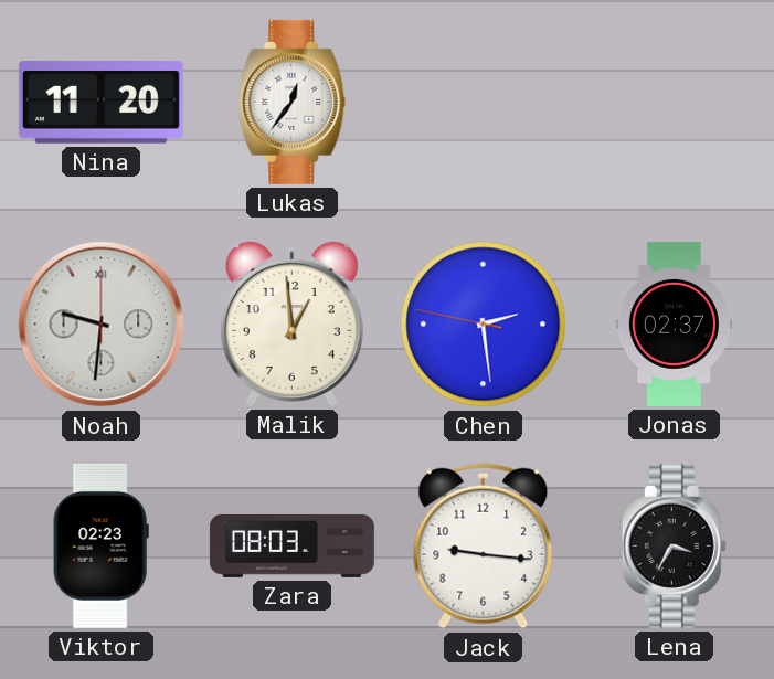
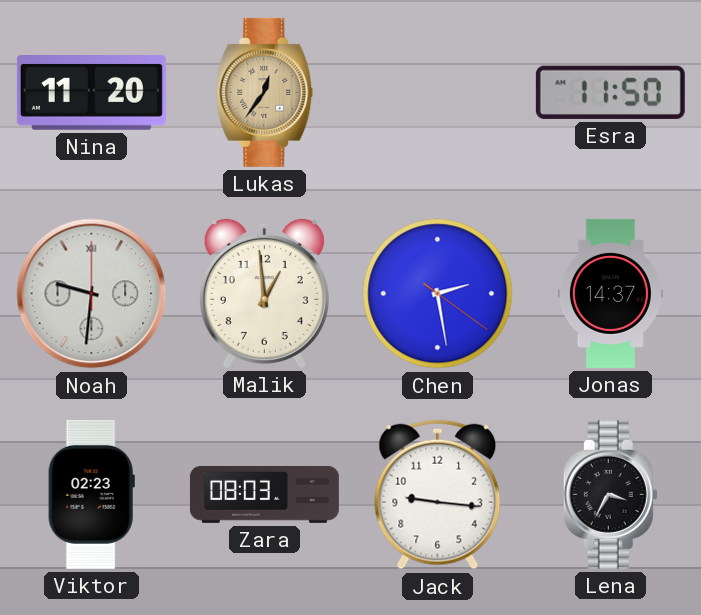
Lukas dial: white -> champagne (265, 92)
Esra: none -> 11:50 (610, 92)
Chen: 2:28:47 -> 2:28:21 (438, 294)
Jonas: 02:37 -> 14:37 (610, 293)
